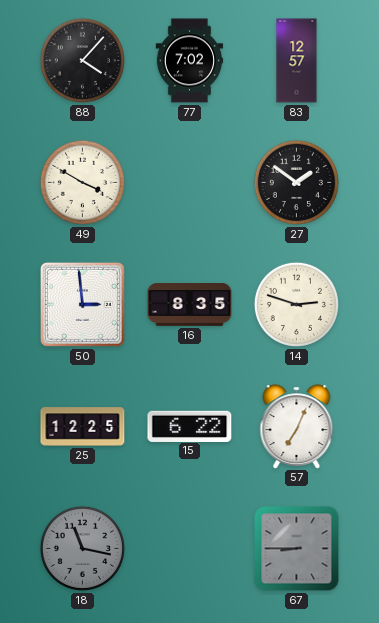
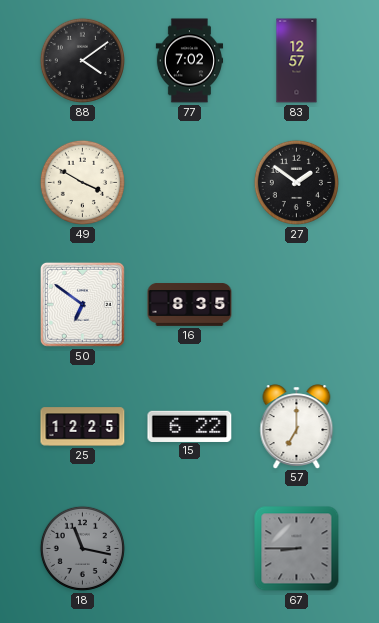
88: 4:07 -> 4:09 (82, 60)
50: 2:59 -> 6:51 (82, 304)
14: 2:48 -> none (296, 304)
57: 7:04 -> 7:00 (297, 426)
